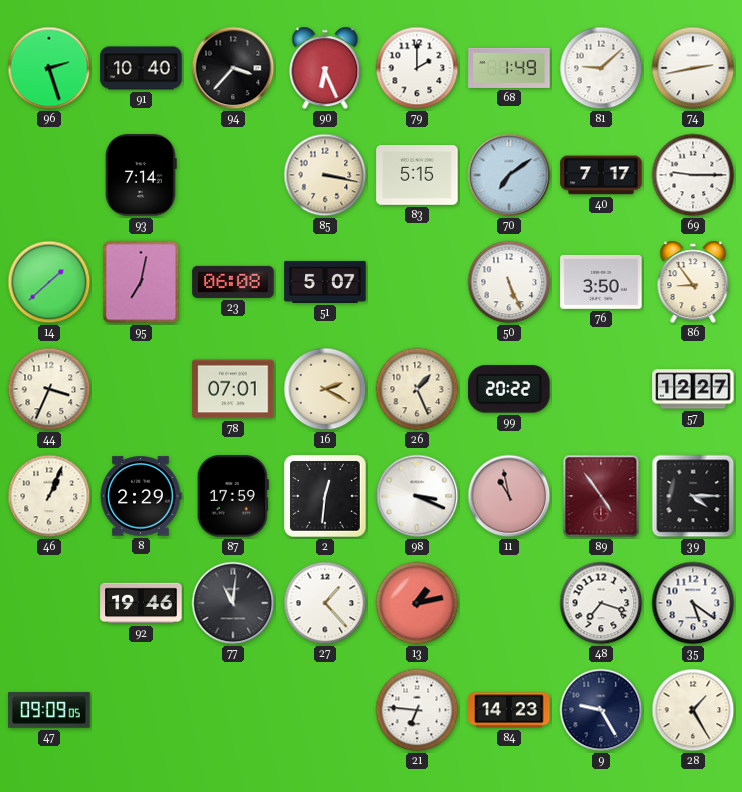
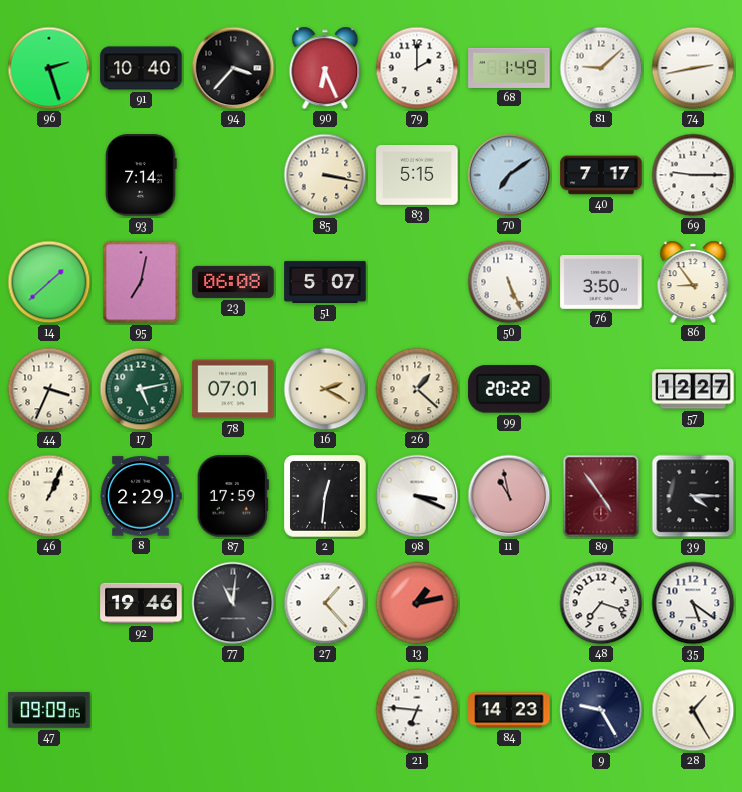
17: none -> 5:13 (141, 389)
26: 1:26 -> 1:22 (417, 389)
